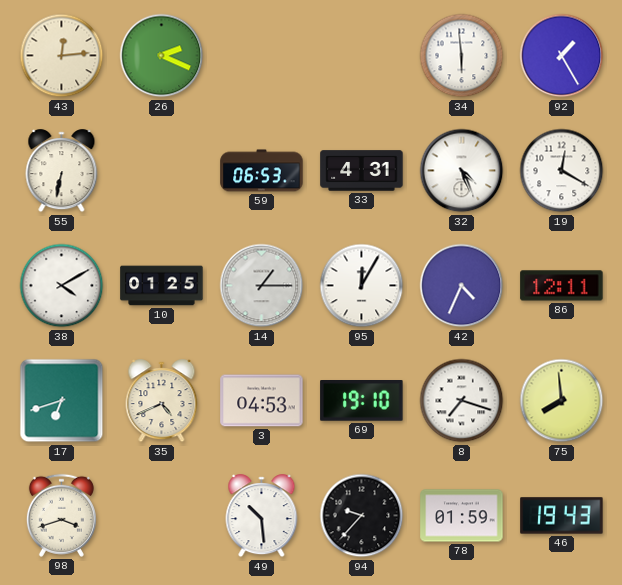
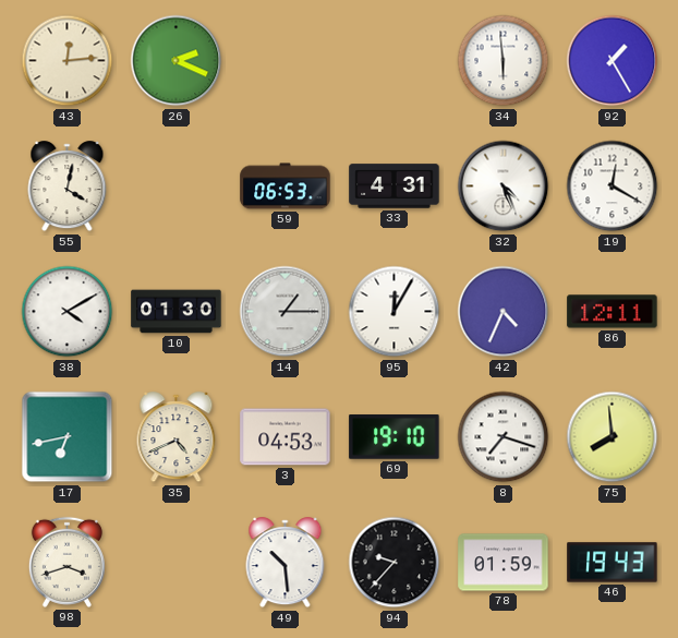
55: 6:32 -> 4:02 (68, 186)
10: 01:25 -> 01:30 (177, 312)
17: 6:42 -> 6:43 (68, 437)
